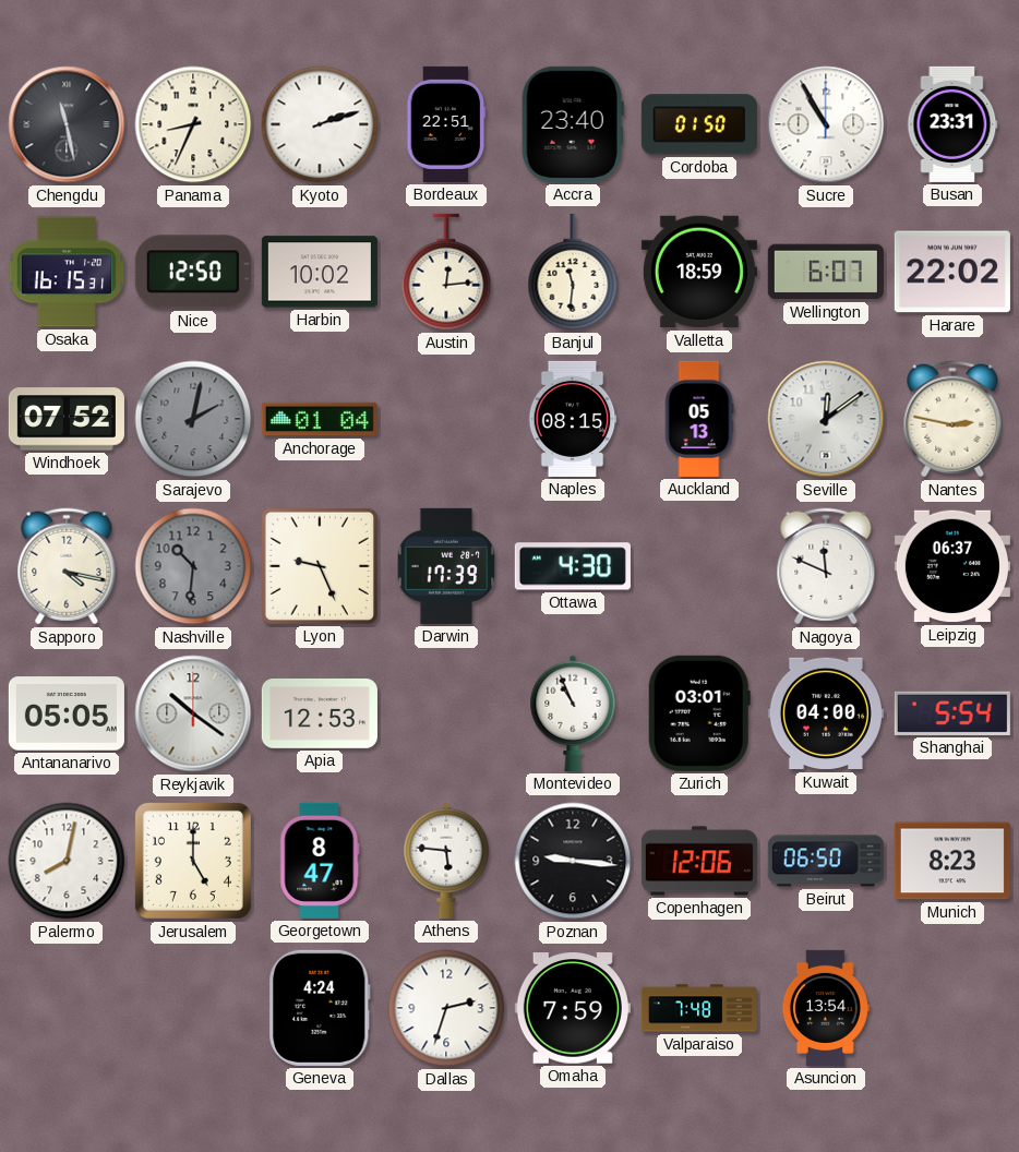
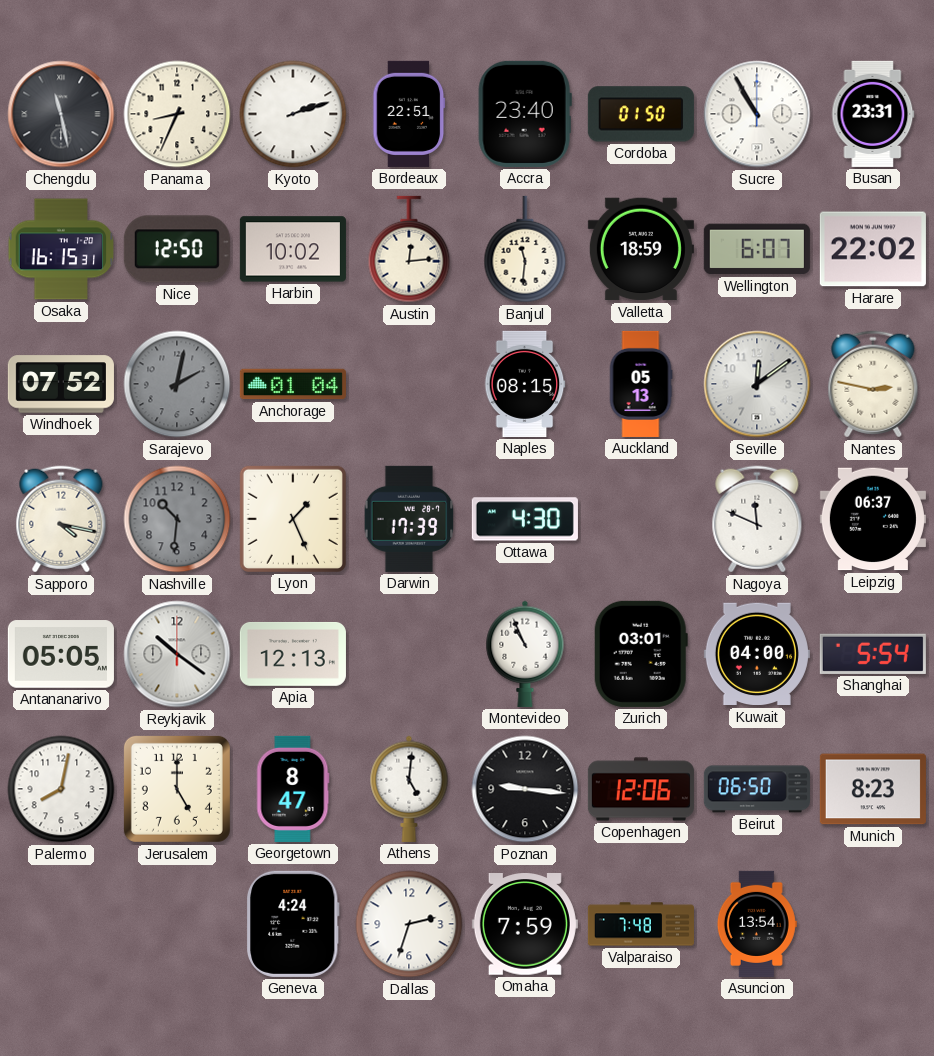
Lyon: 9:26 -> 1:26 (293, 519)
Apia: 12:53 -> 12:13 (293, 654)
Athens: 5:46 -> 5:01 (409, 789)
